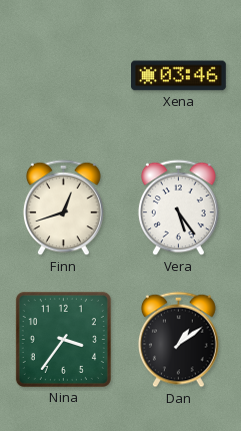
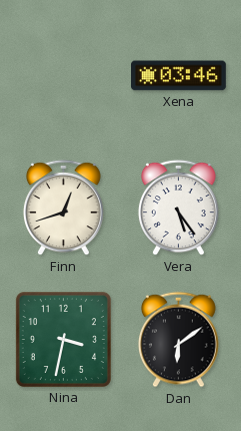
Nina: 3:36 -> 3:32 (63, 339)
Dan: 1:09 -> 6:09 (178, 340)
